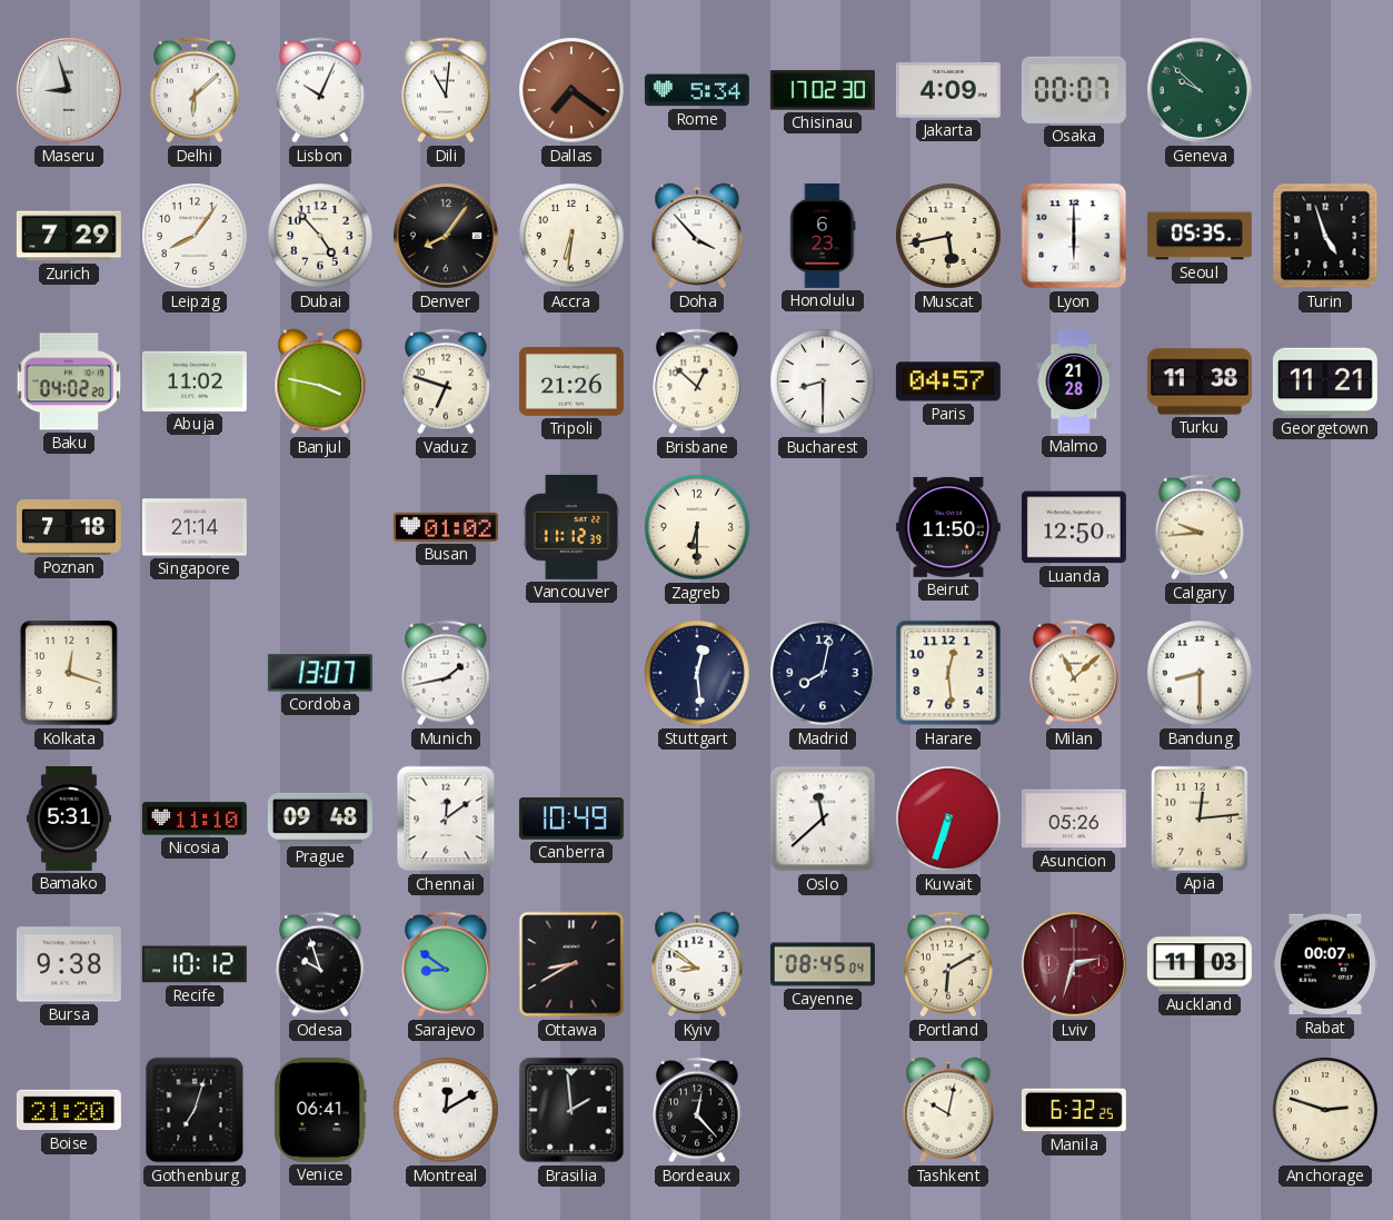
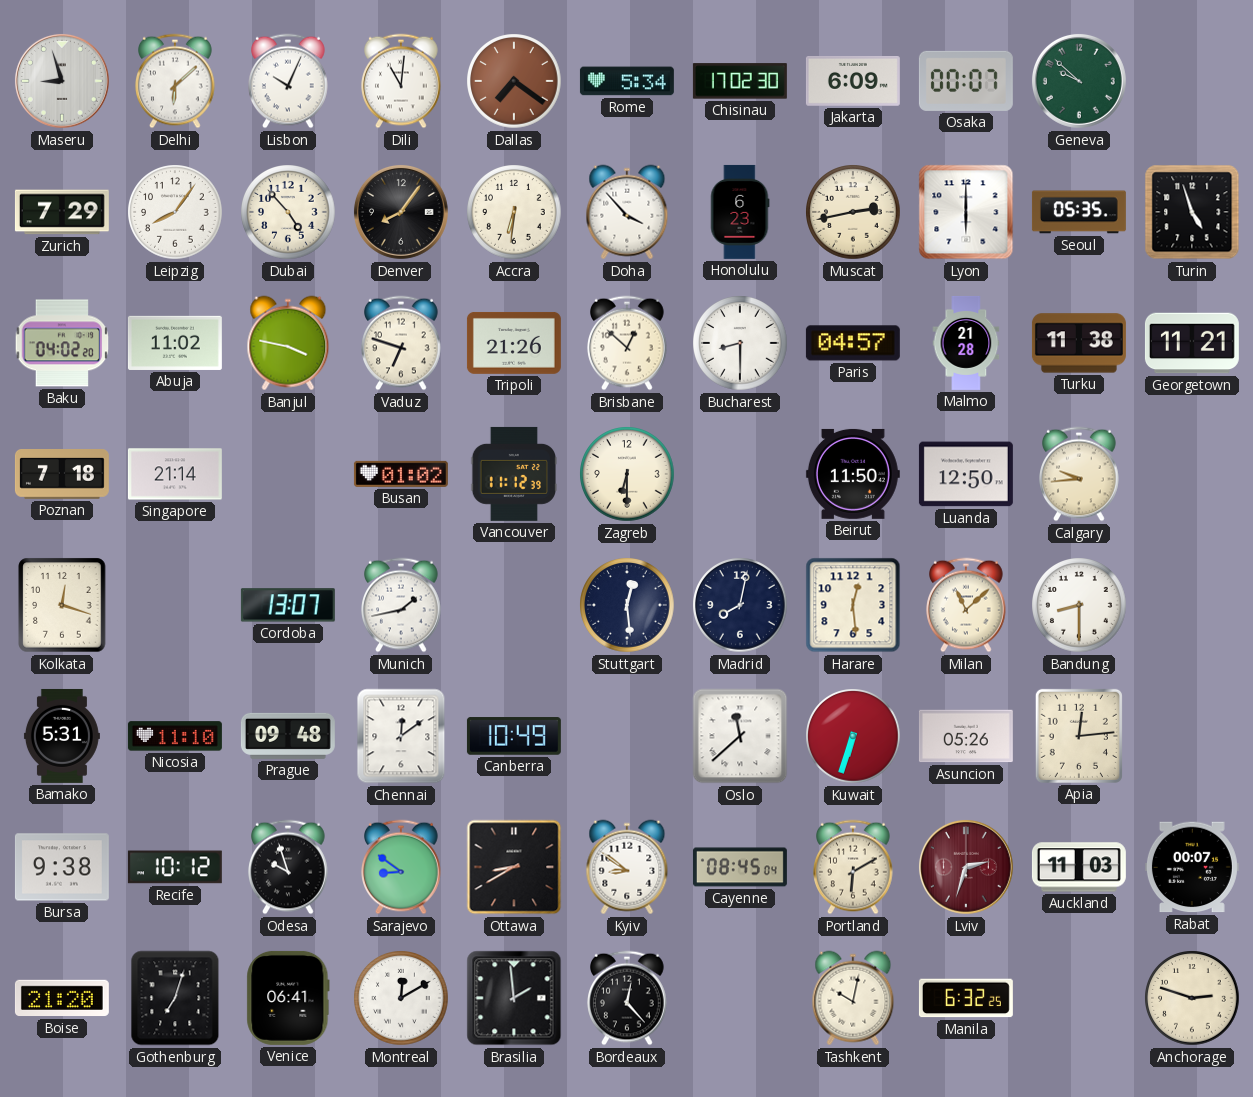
Jakarta: 4:09 -> 6:09 (853, 82)
Muscat: 5:43 -> 2:43 (853, 212)
